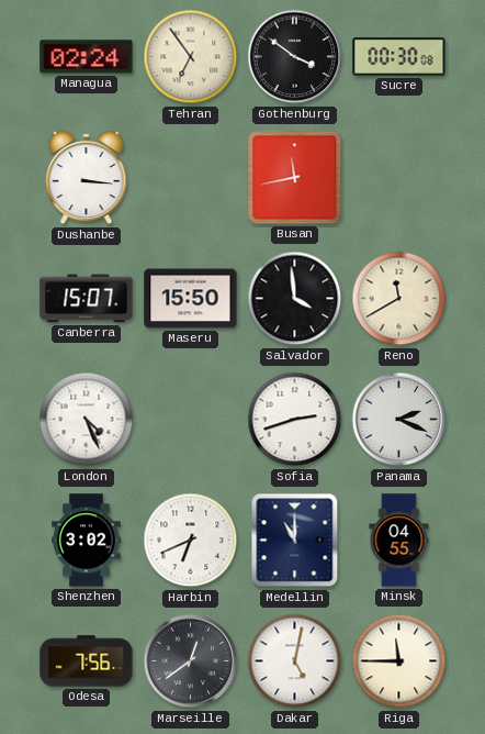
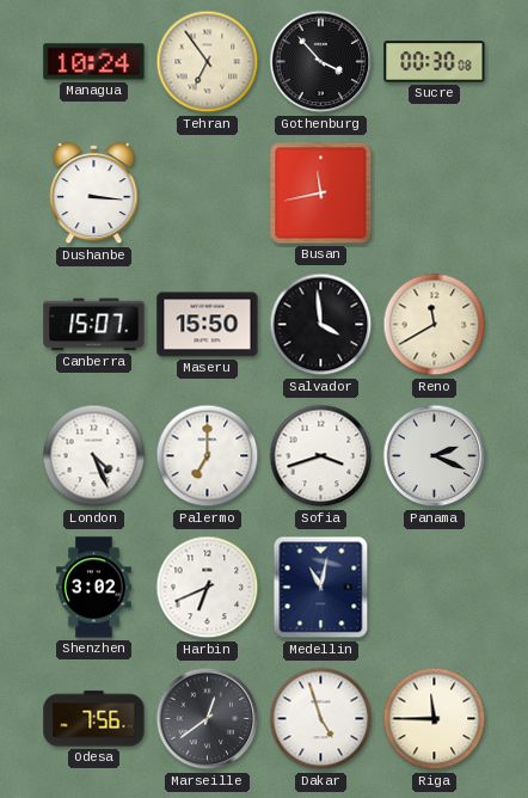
Managua: 02:24 -> 10:24 (94, 62)
Gothenburg: 3:51 -> 3:53 (321, 62)
Palermo: none -> 7:00 (208, 456)
Sofia: 2:42 -> 3:42 (321, 456)
Medellin: 11:00 -> 11:02 (321, 588)
Minsk: 04:55 -> none (399, 541)
Dakar: 5:02 -> 4:57 (321, 719)
